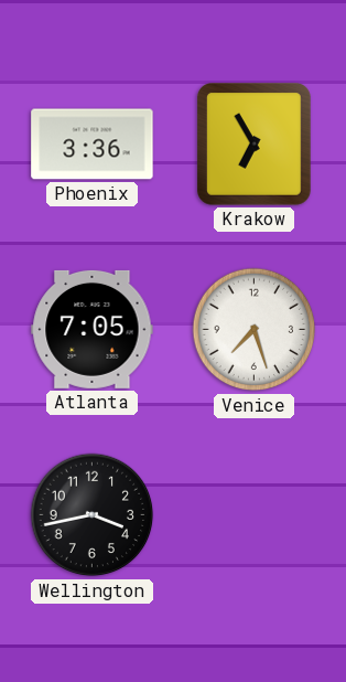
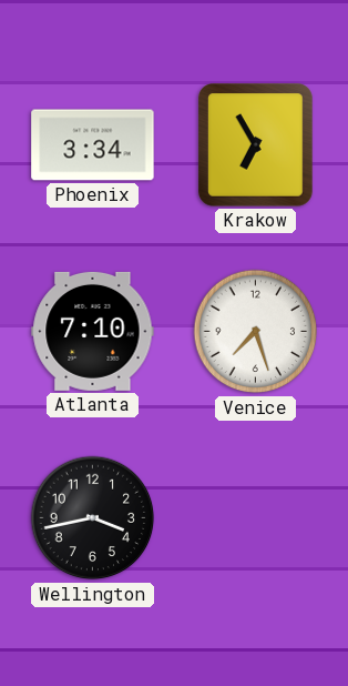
Phoenix: 3:36 -> 3:34 (93, 145)
Atlanta: 7:05 -> 7:10 (93, 331)
